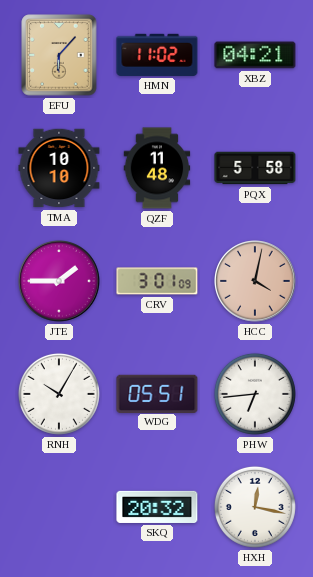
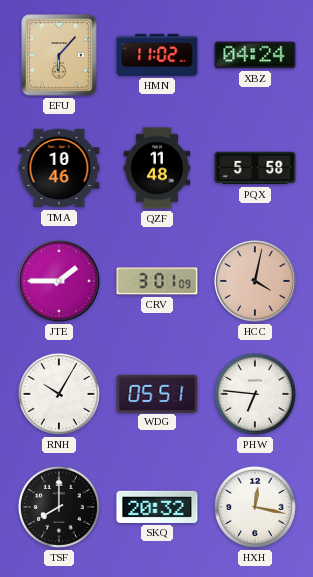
XBZ: 04:21 -> 04:24 (255, 55)
TMA: 10:10 -> 10:46 (59, 168)
PHW: 6:44 -> 6:46 (255, 394)
TSF: none -> 8:00 (59, 507)
